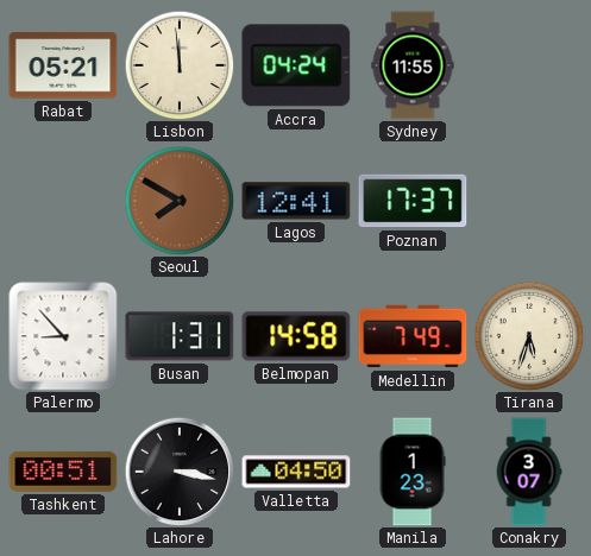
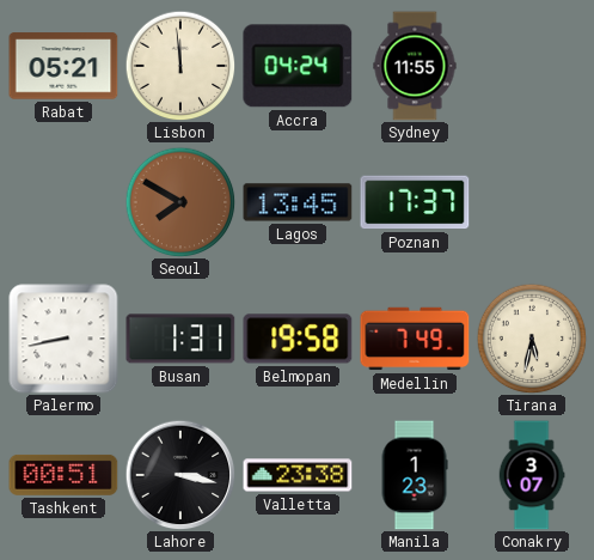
Lagos: 12:41 -> 13:45 (298, 202)
Palermo: 8:53 -> 8:43 (63, 339)
Belmopan: 14:58 -> 19:58 (298, 339)
Tirana: 5:33 -> 5:32 (532, 339)
Valletta: 04:50 -> 23:38 (298, 475)
